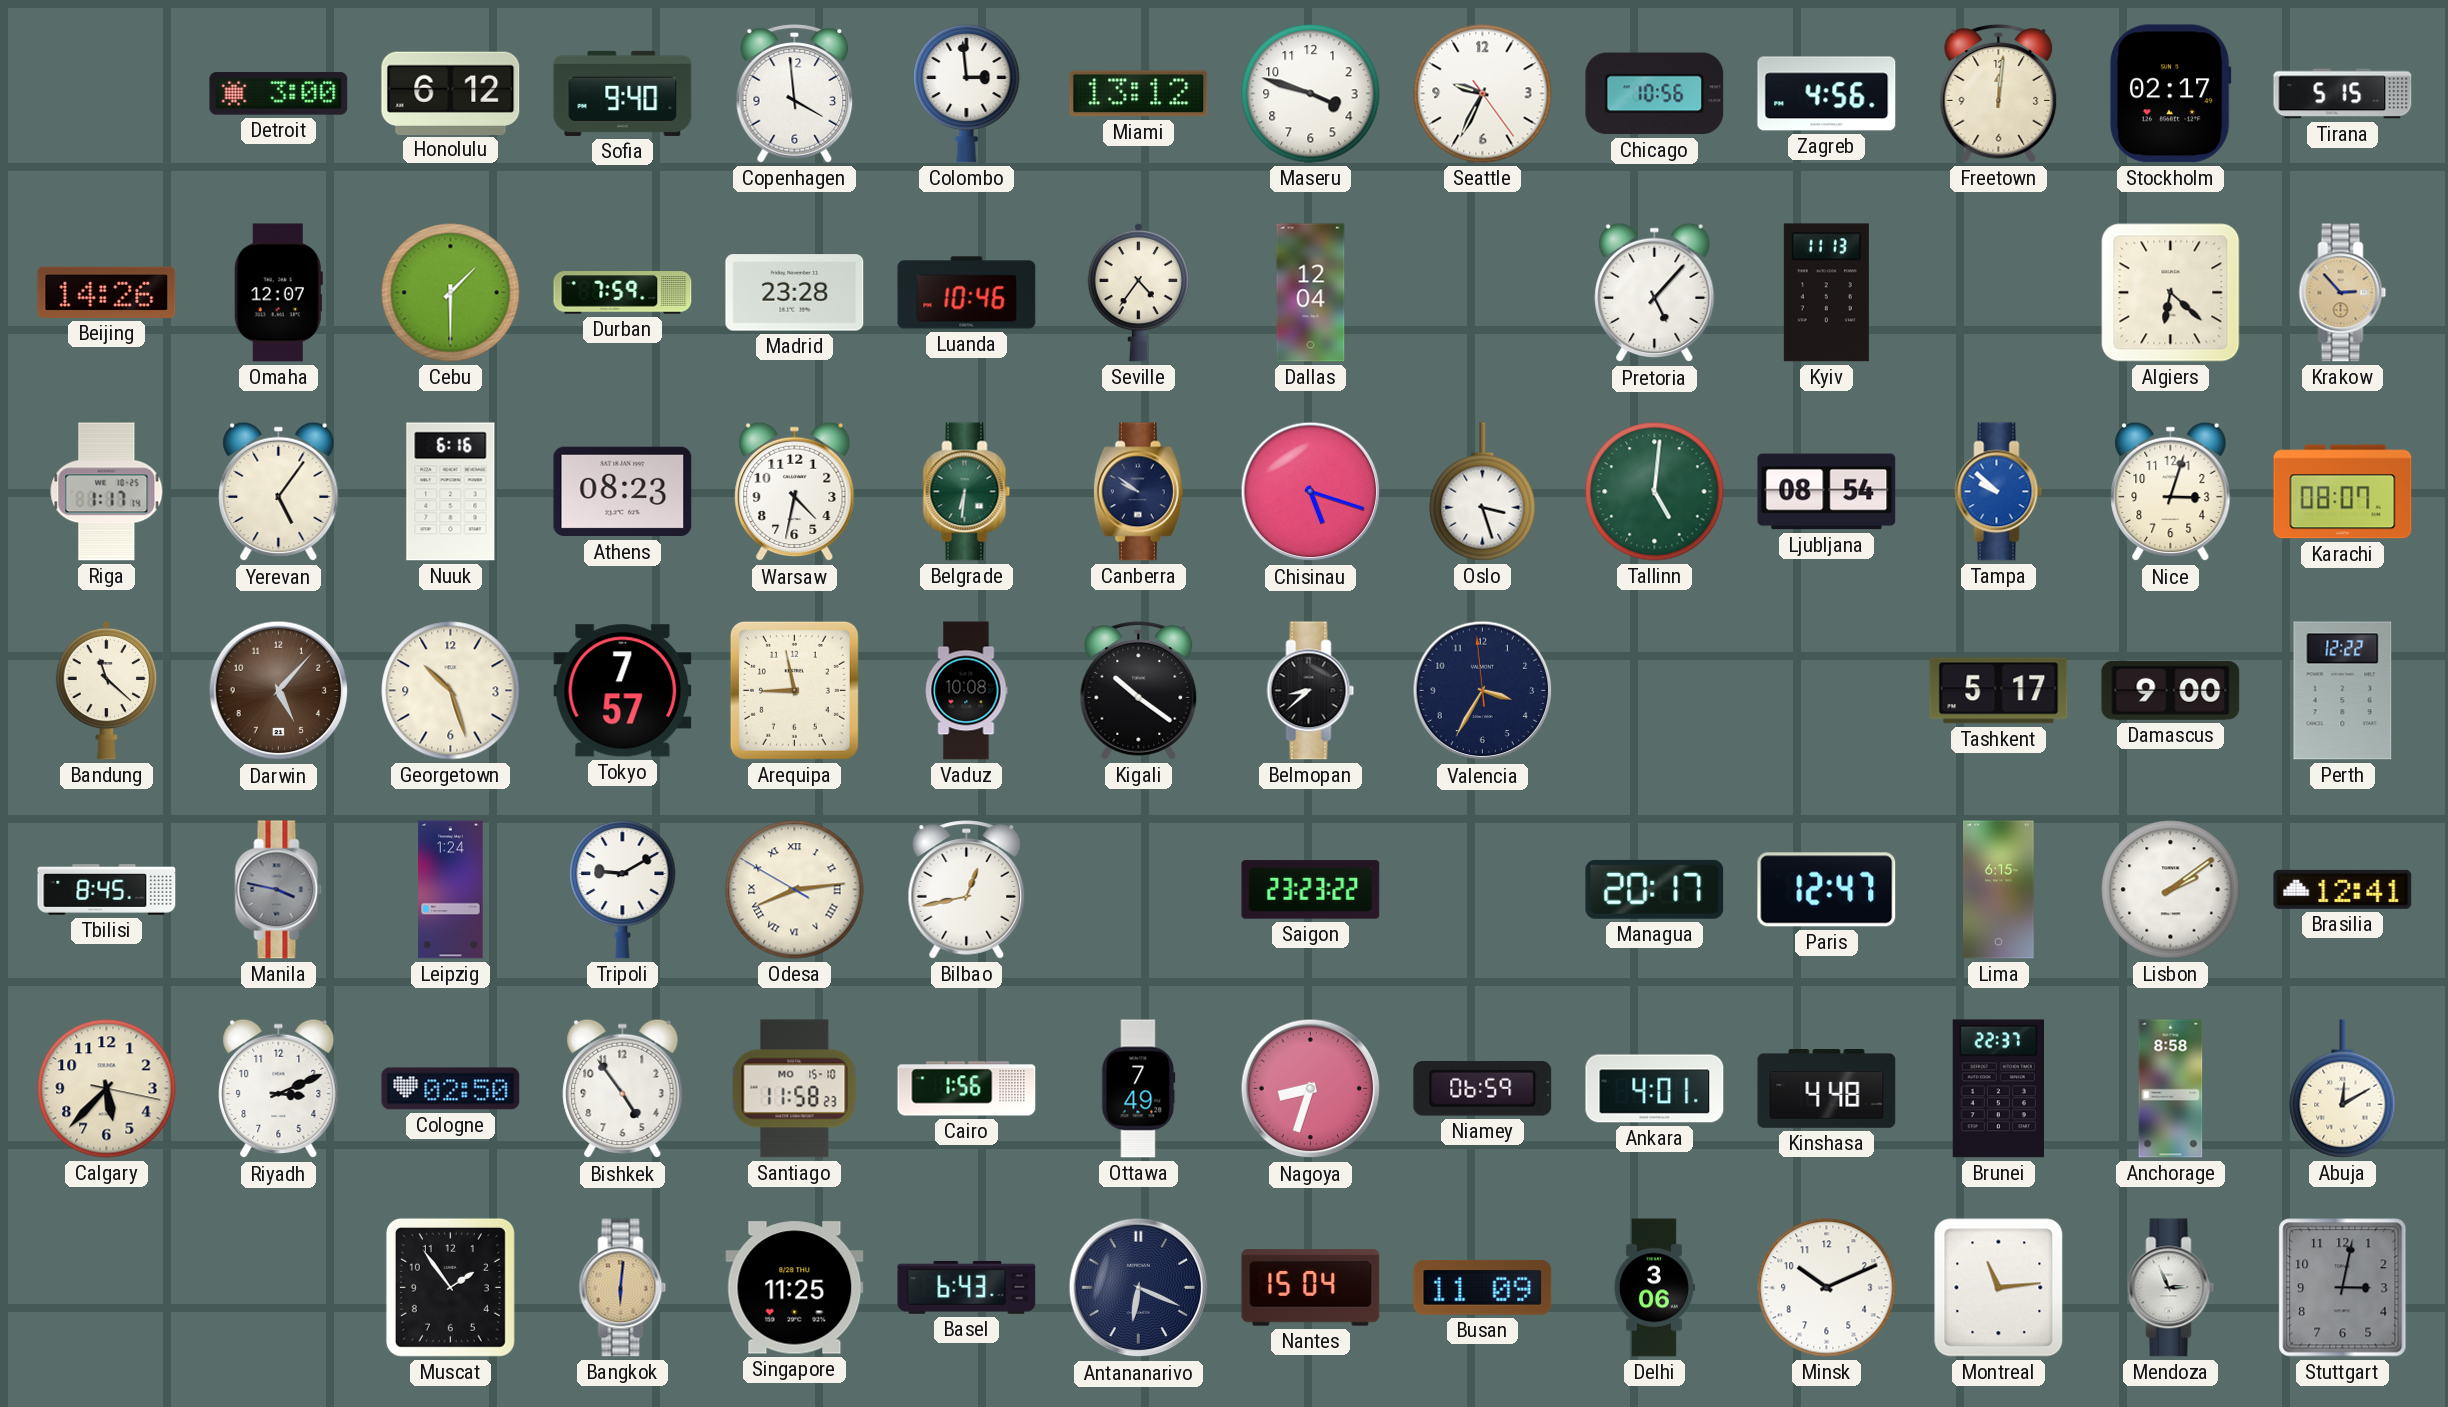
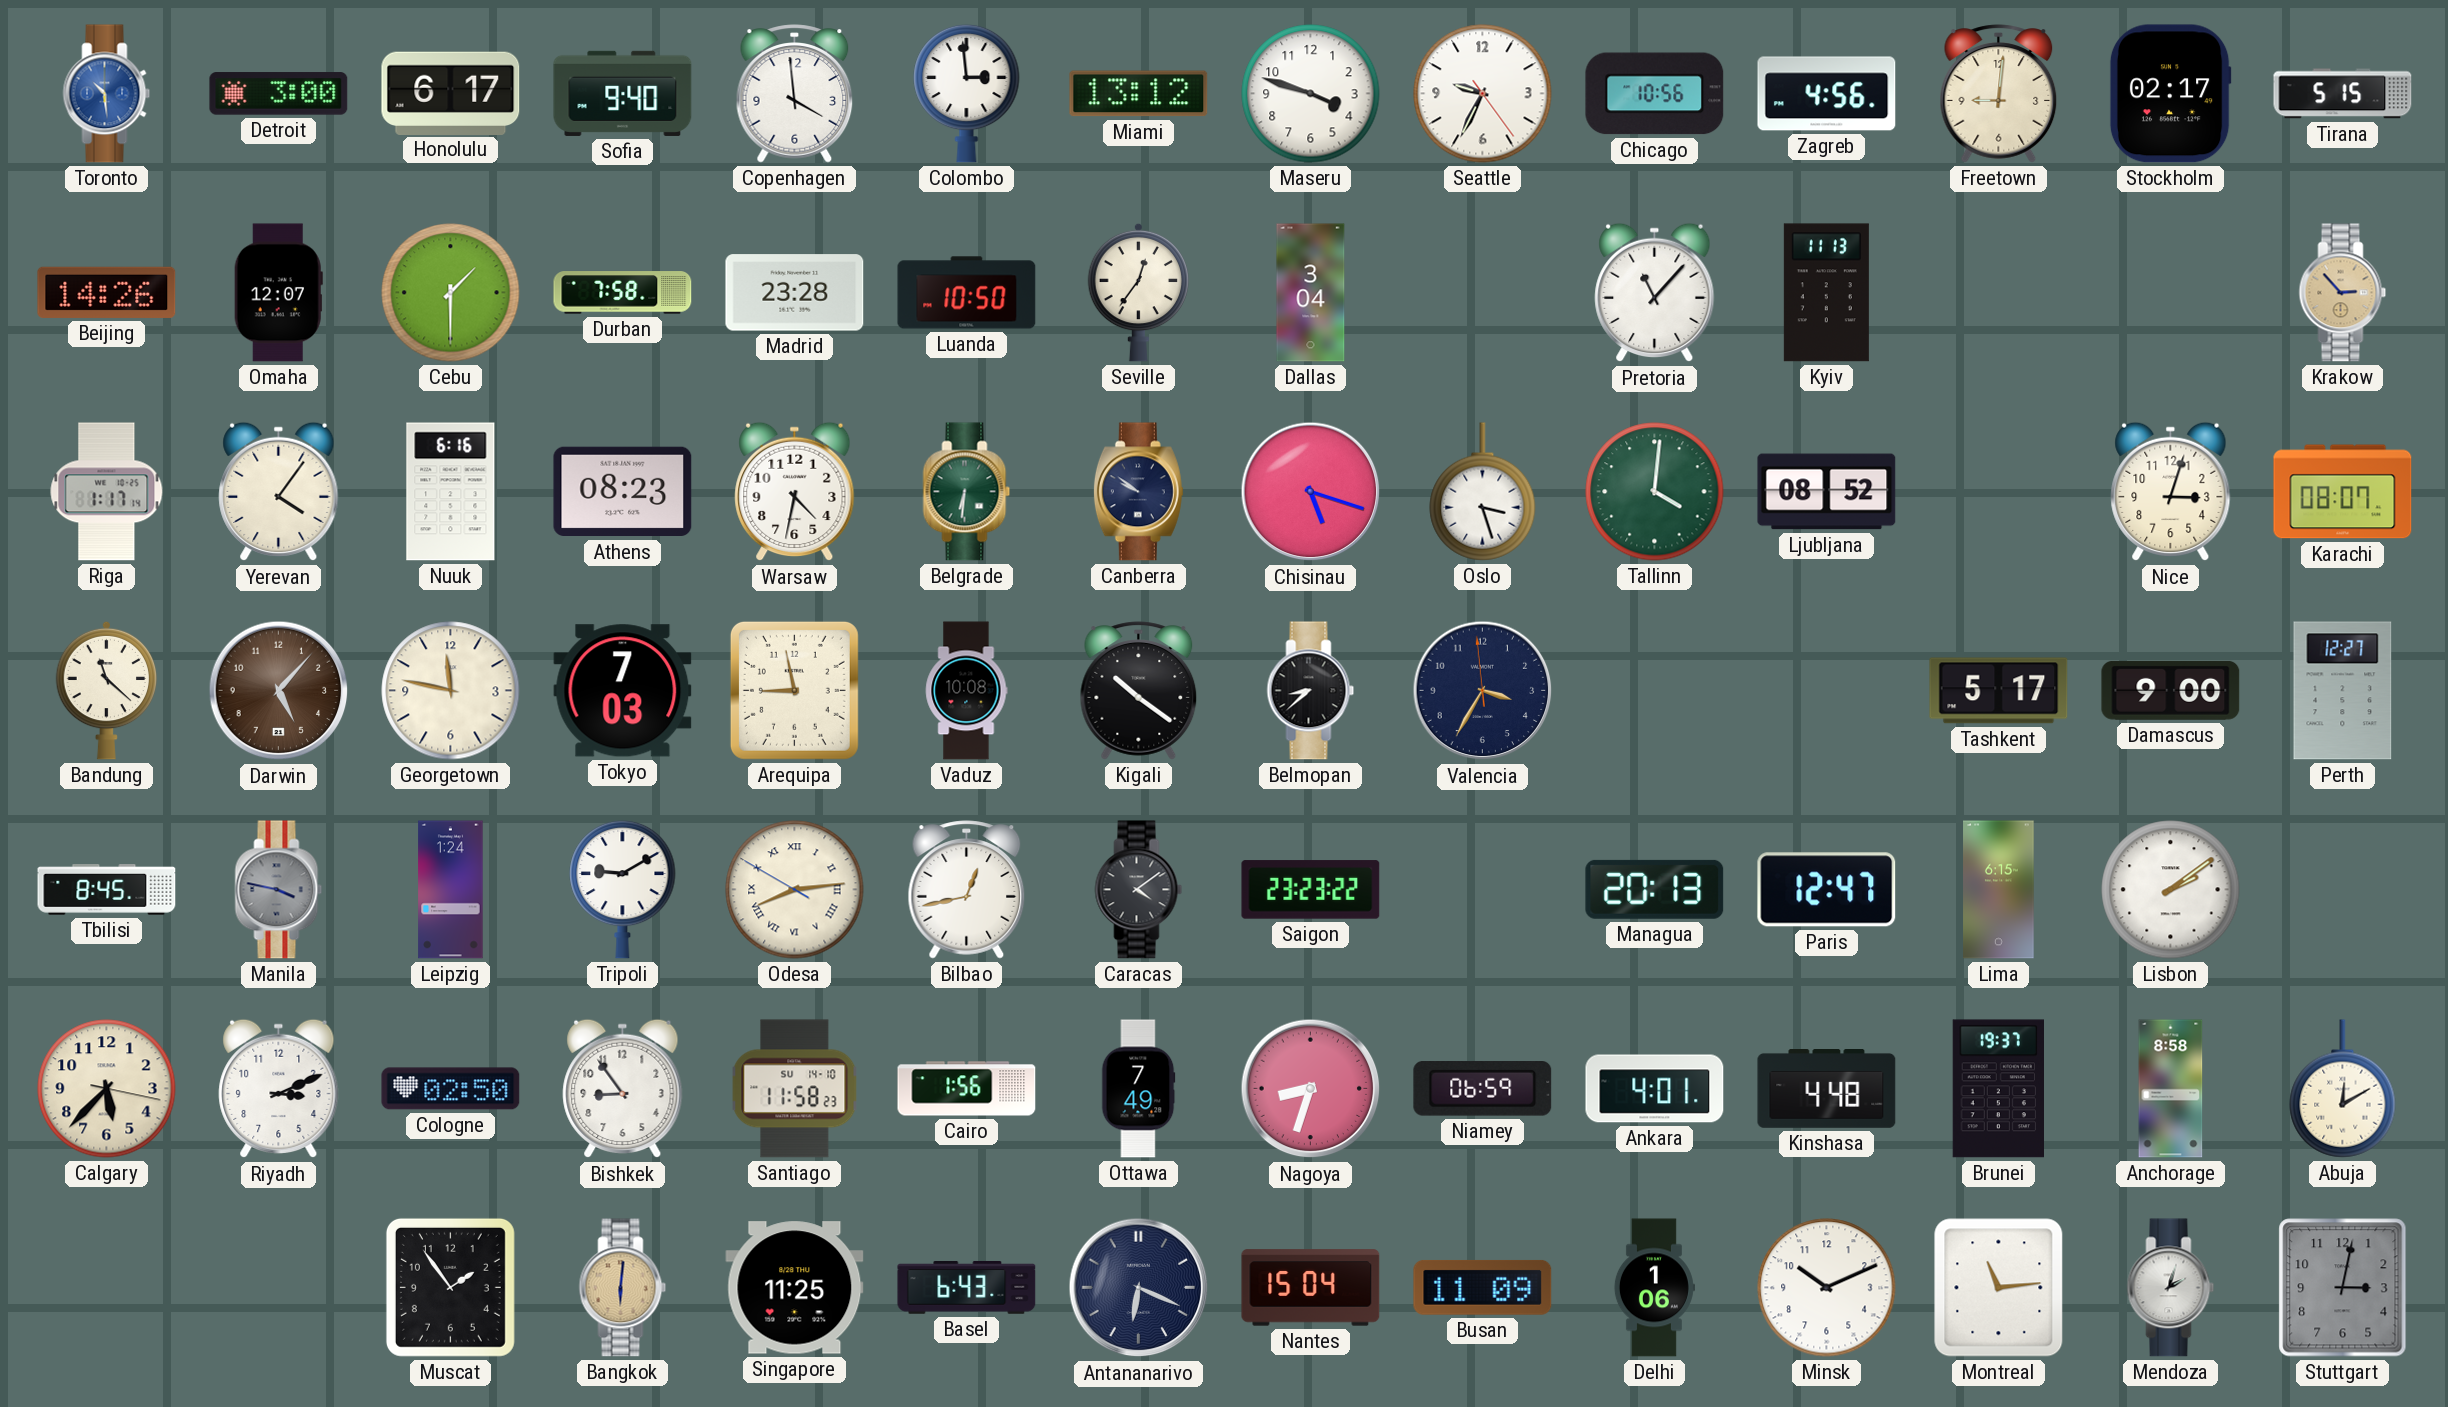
Toronto: none -> 10:29 (107, 94)
Honolulu: 6:12 -> 6:17 (451, 93)
Freetown: 12:01 -> 9:01 (1999, 94)
Durban: 7:59 -> 7:58 (623, 293)
Luanda: 10:46 -> 10:50 (967, 293)
Seville: 4:36 -> 12:36 (1139, 292)
Dallas: 12:04 -> 3:04 (1311, 293)
Pretoria: 5:07 -> 11:07 (1655, 293)
Algiers: 6:22 -> none (2171, 293)
Yerevan: 5:06 -> 4:06 (279, 492)
Tallinn: 5:01 -> 4:01 (1655, 492)
Ljubljana: 08:54 -> 08:52 (1827, 492)
Tampa: 9:52 -> none (1999, 492)
Georgetown: 10:27 -> 11:47 (451, 691)
Tokyo: 7:57 -> 7:03 (623, 691)
Perth: 12:22 -> 12:27 (2343, 691)
Caracas: none -> 4:09 (1139, 890)
Managua: 20:17 -> 20:13 (1655, 889)
Brasilia: 12:41 -> none (2343, 889)
Bishkek: 4:54 -> 8:54 (623, 1089)
Santiago date: MO 15-10 -> SU 14-10 (795, 1089)
Brunei: 22:37 -> 19:37 (1998, 1089)
Delhi: 3:06 -> 1:06 (1654, 1288)
Mendoza: 2:56 -> 2:03 (2171, 1288)
